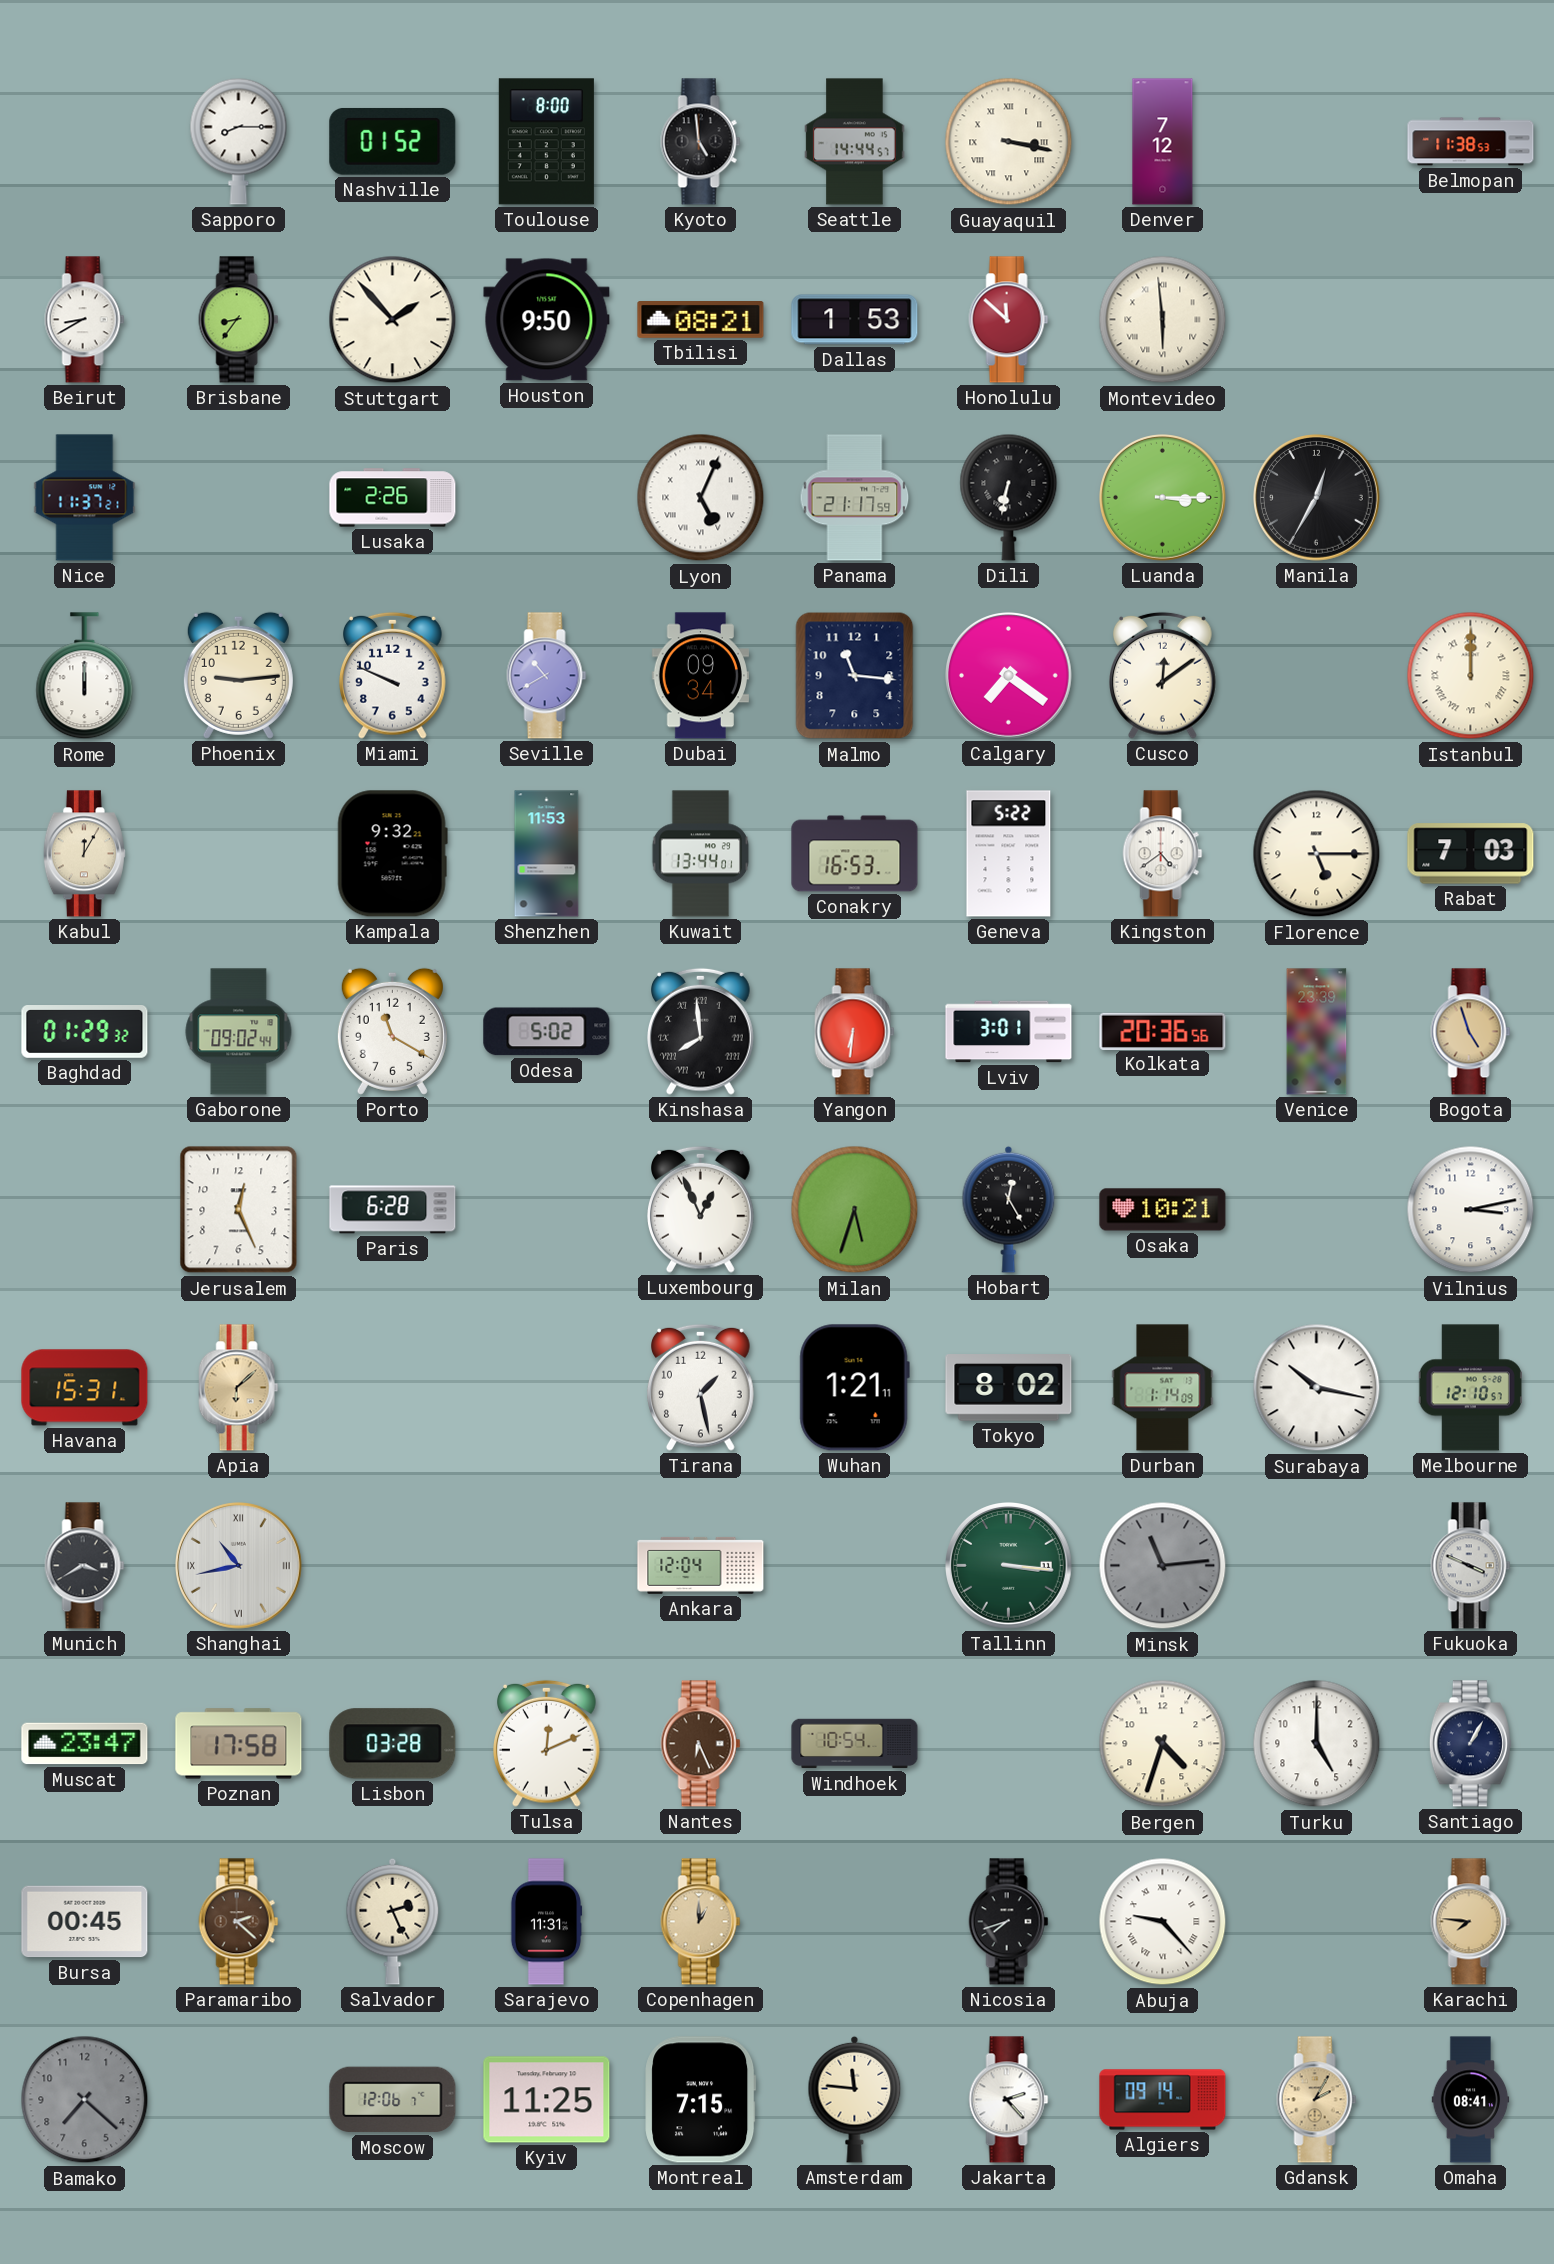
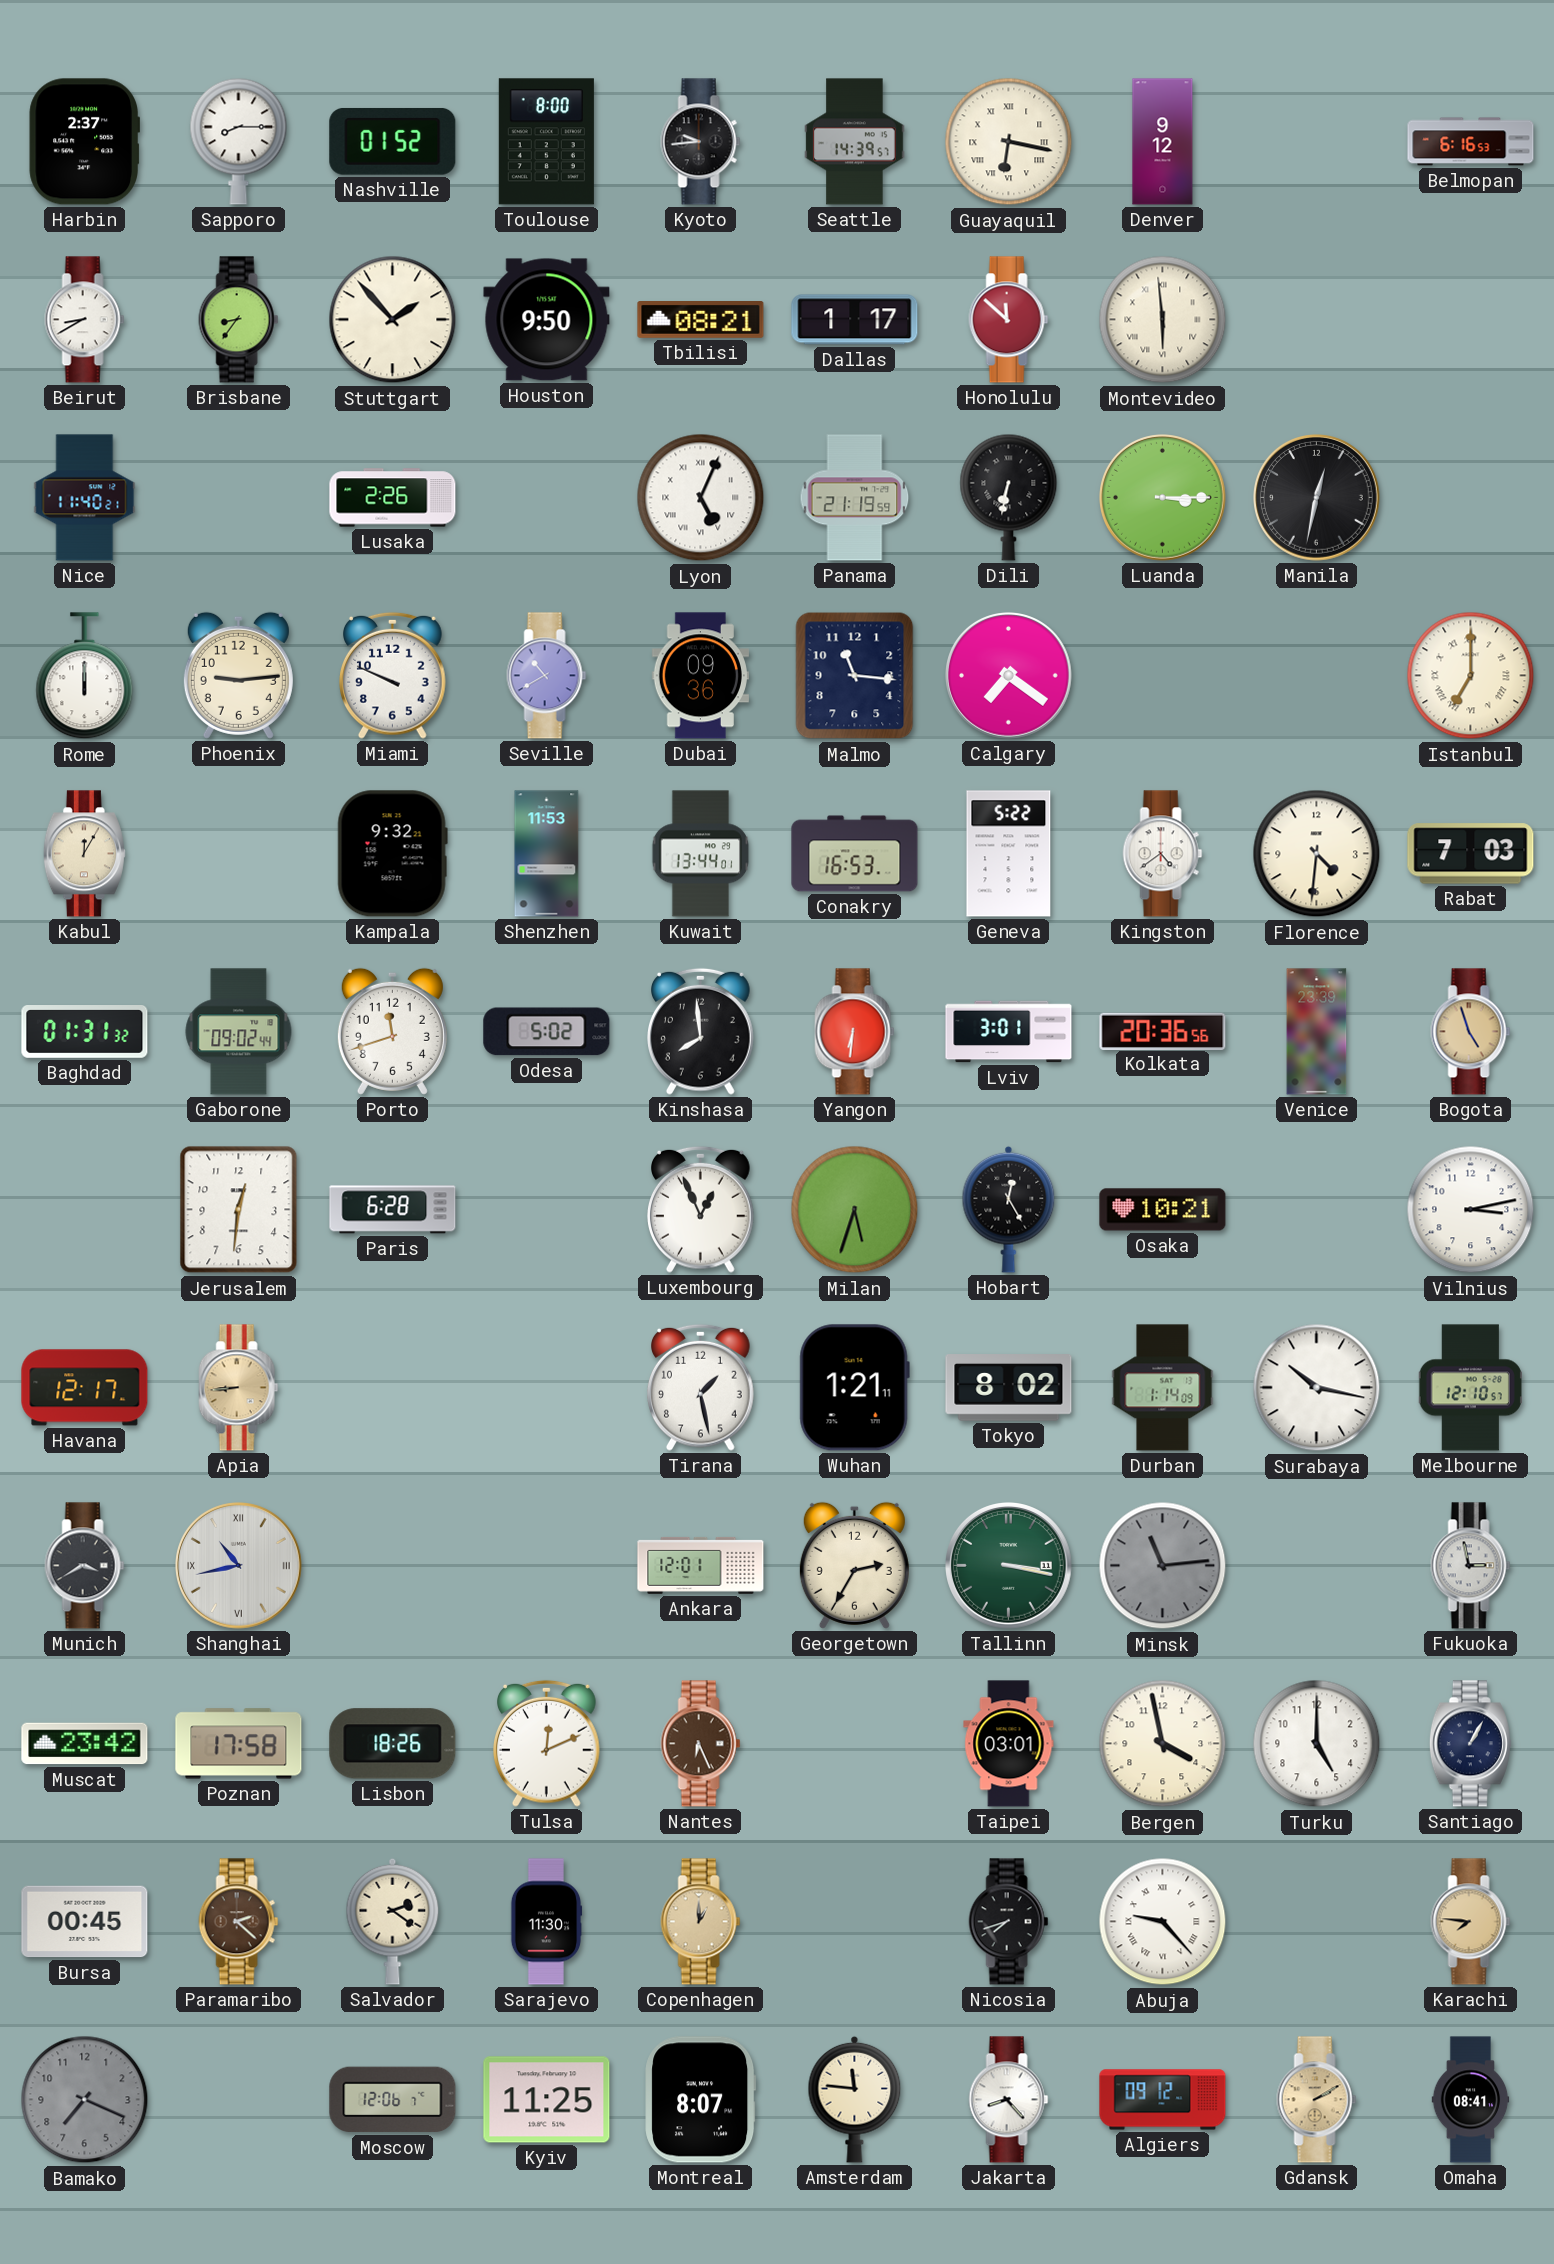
Harbin: none -> 2:37 (84, 142)
Kyoto: 4:59 -> 9:44 (701, 142)
Seattle: 14:44 -> 14:39 (855, 142)
Guayaquil: 3:17 -> 6:17 (1009, 142)
Denver: 7:12 -> 9:12 (1163, 142)
Belmopan: 11:38 -> 6:16 (1471, 142)
Dallas: 1:53 -> 1:17 (855, 320)
Nice: 11:37 -> 11:40 (85, 498)
Panama: 21:17 -> 21:19 (855, 498)
Manila: 12:35 -> 12:32 (1317, 498)
Dubai: 09:34 -> 09:36 (700, 676)
Cusco: 12:09 -> none (1163, 675)
Istanbul: 12:00 -> 7:00 (1471, 676)
Florence: 5:15 -> 4:31 (1317, 854)
Baghdad: 01:29 -> 01:31 (85, 1032)
Porto: 11:20 -> 11:42 (392, 1031)
Kinshasa numerals: Roman -> Arabic (701, 1031)
Jerusalem: 12:26 -> 12:31 (239, 1210)
Havana: 15:31 -> 12:17 (85, 1388)
Apia: 6:08 -> 8:44 (239, 1388)
Ankara: 12:04 -> 12:01 (701, 1565)
Georgetown: none -> 2:35 (854, 1565)
Tallinn: 3:16 -> 3:17 (1009, 1566)
Fukuoka: 3:49 -> 2:58 (1471, 1566)
Muscat: 23:47 -> 23:42 (85, 1744)
Lisbon: 03:28 -> 18:26 (393, 1744)
Windhoek: 10:54 -> none (855, 1744)
Taipei: none -> 03:01 (1009, 1744)
Bergen: 4:33 -> 3:58 (1163, 1744)
Salvador: 2:26 -> 2:21 (393, 1921)
Sarajevo: 11:31 -> 11:30 (546, 1922)
Bamako: 7:22 -> 7:19 (85, 2100)
Montreal: 7:15 -> 8:07 (701, 2100)
Jakarta: 2:23 -> 8:23 (1009, 2100)
Algiers: 09:14 -> 09:12 (1163, 2100)
Gdansk: 2:05 -> 2:10 (1317, 2100)
